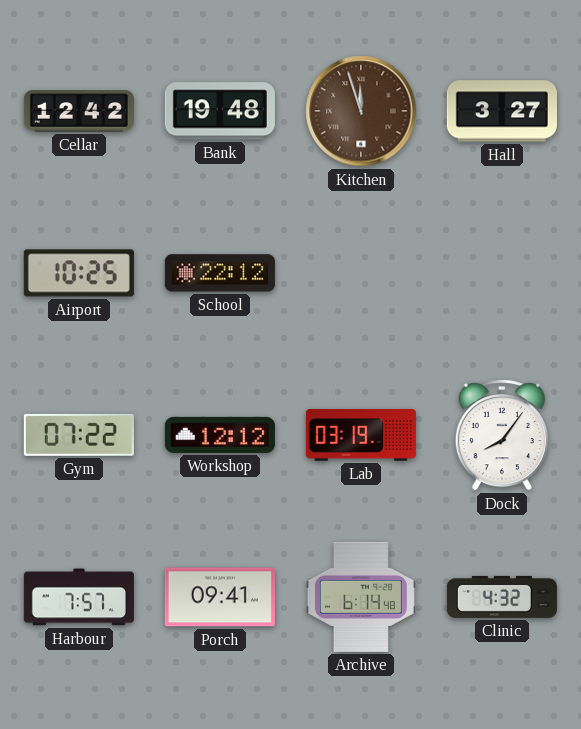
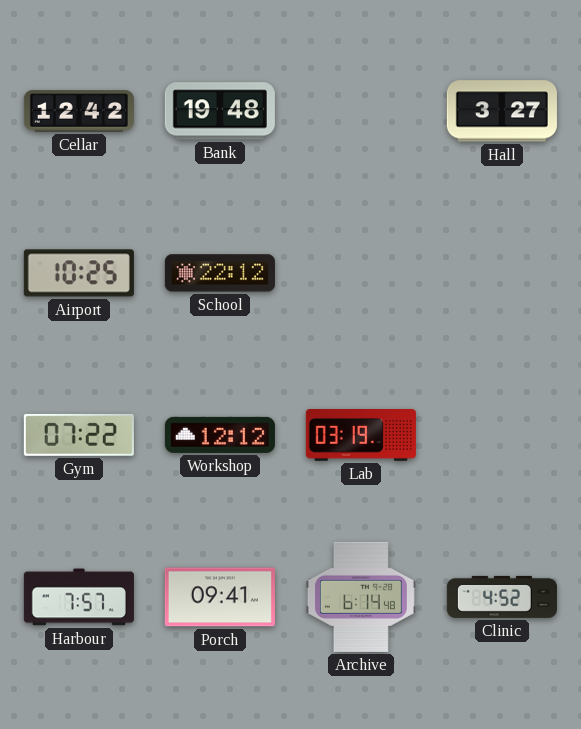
Kitchen: 11:57 -> none (361, 111)
Dock: 8:06 -> none (502, 435)
Clinic: 4:32 -> 4:52 (502, 597)
